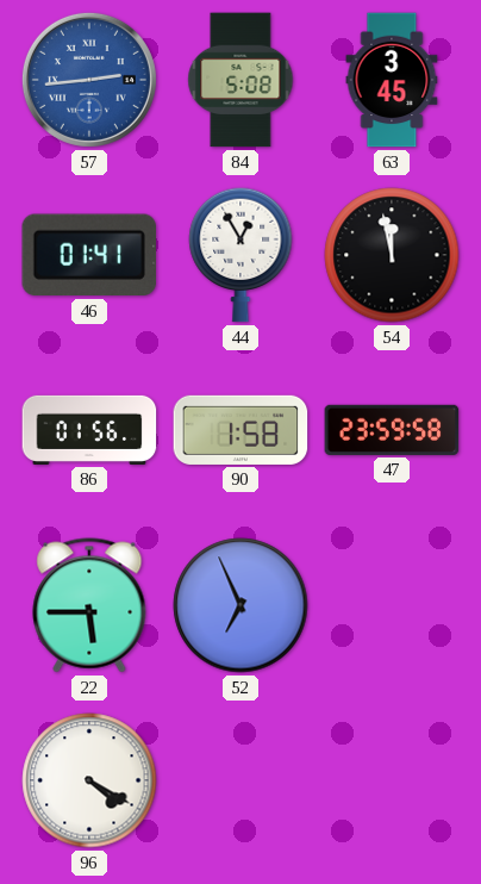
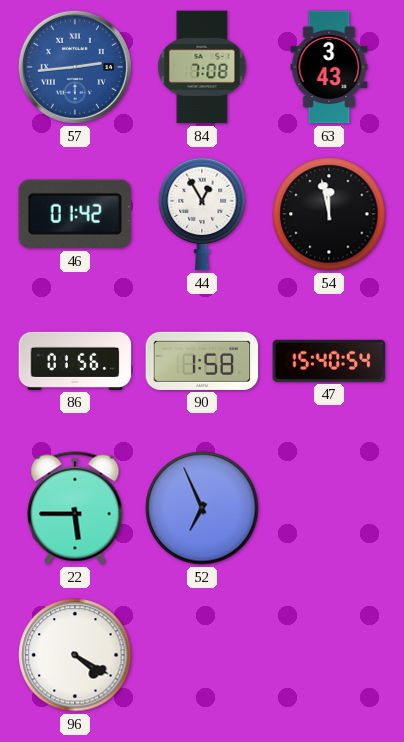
84: 5:08 -> 7:08 (202, 67)
63: 3:45 -> 3:43 (329, 67)
46: 01:41 -> 01:42 (75, 214)
47: 23:59 -> 15:40 (329, 361)
